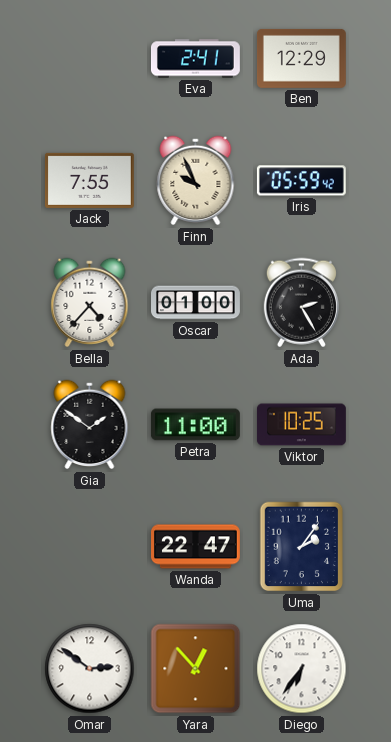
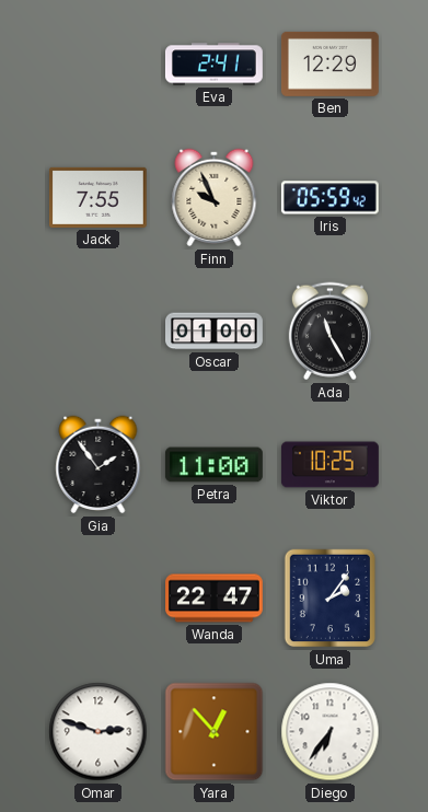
Bella: 4:37 -> none (90, 303)
Ada: 2:25 -> 11:25 (329, 332)
Gia: 1:51 -> 1:54 (99, 465)
Omar: 2:51 -> 2:48 (99, 732)
